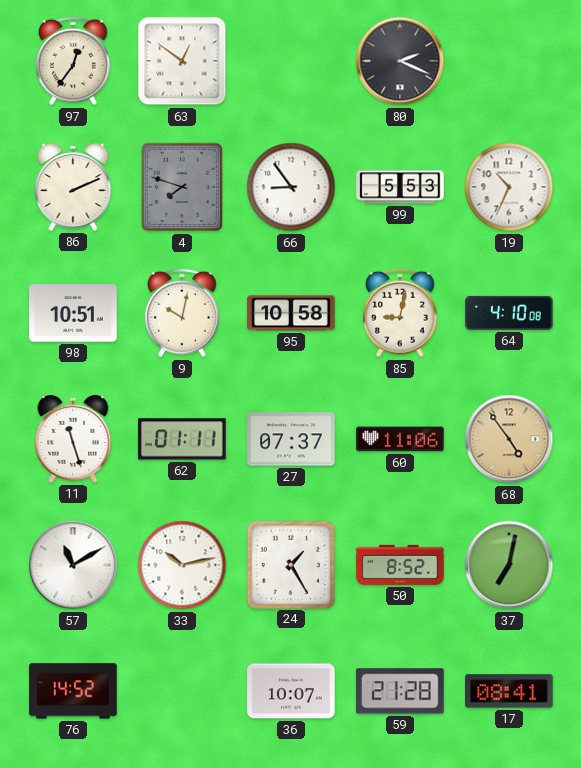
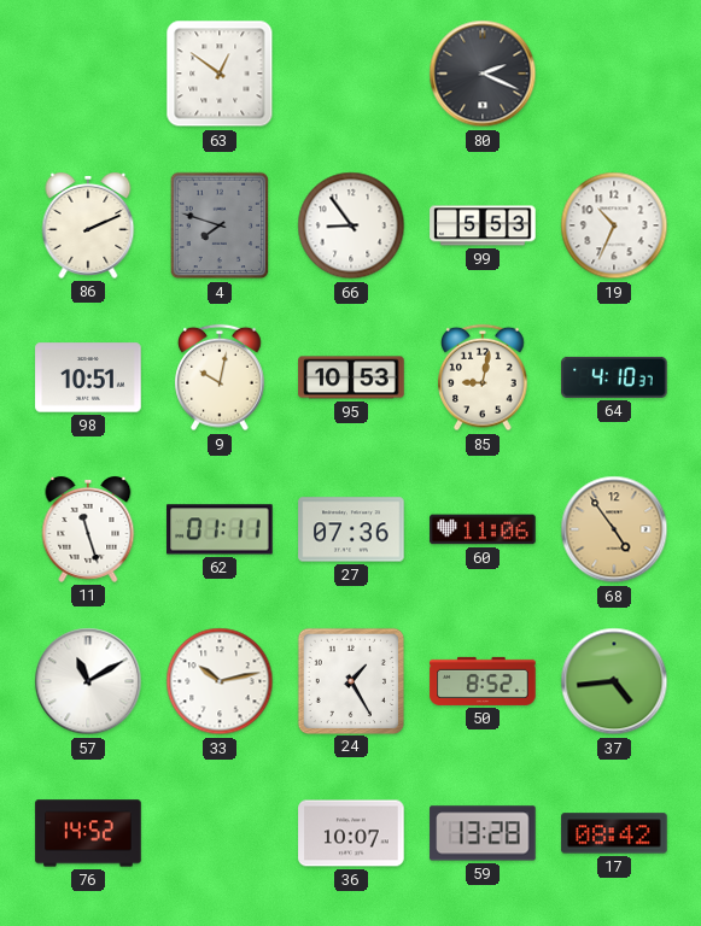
97: 12:36 -> none (74, 61)
95: 10:58 -> 10:53 (351, 377)
64: 4:10:08 -> 4:10:37 (614, 377)
27: 07:37 -> 07:36 (351, 529)
37: 7:02 -> 4:44 (614, 681)
59: 21:28 -> 13:28 (483, 833)
17: 08:41 -> 08:42 (614, 833)
